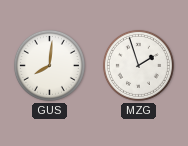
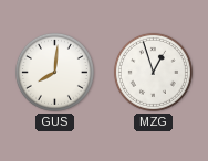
MZG: 1:57 -> 12:57 (153, 72)
